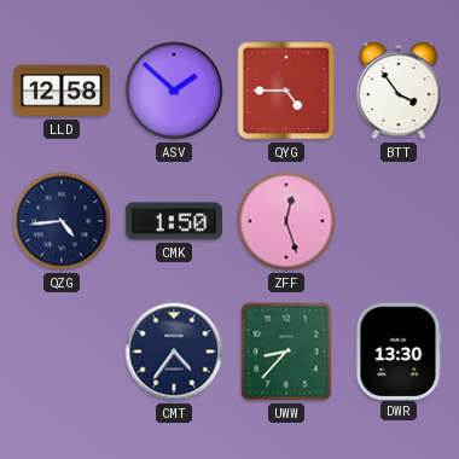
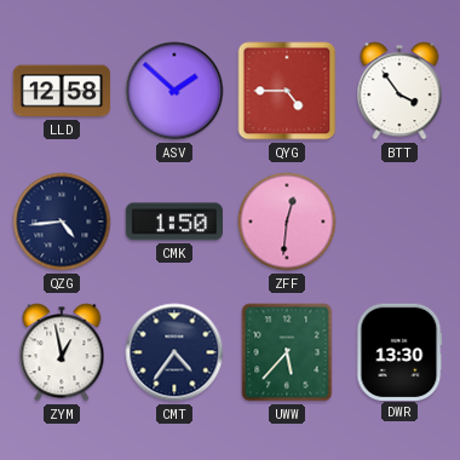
ZFF: 12:27 -> 12:31 (287, 222)
ZYM: none -> 12:58 (62, 352)
UWW: 8:37 -> 5:37 (287, 352)
